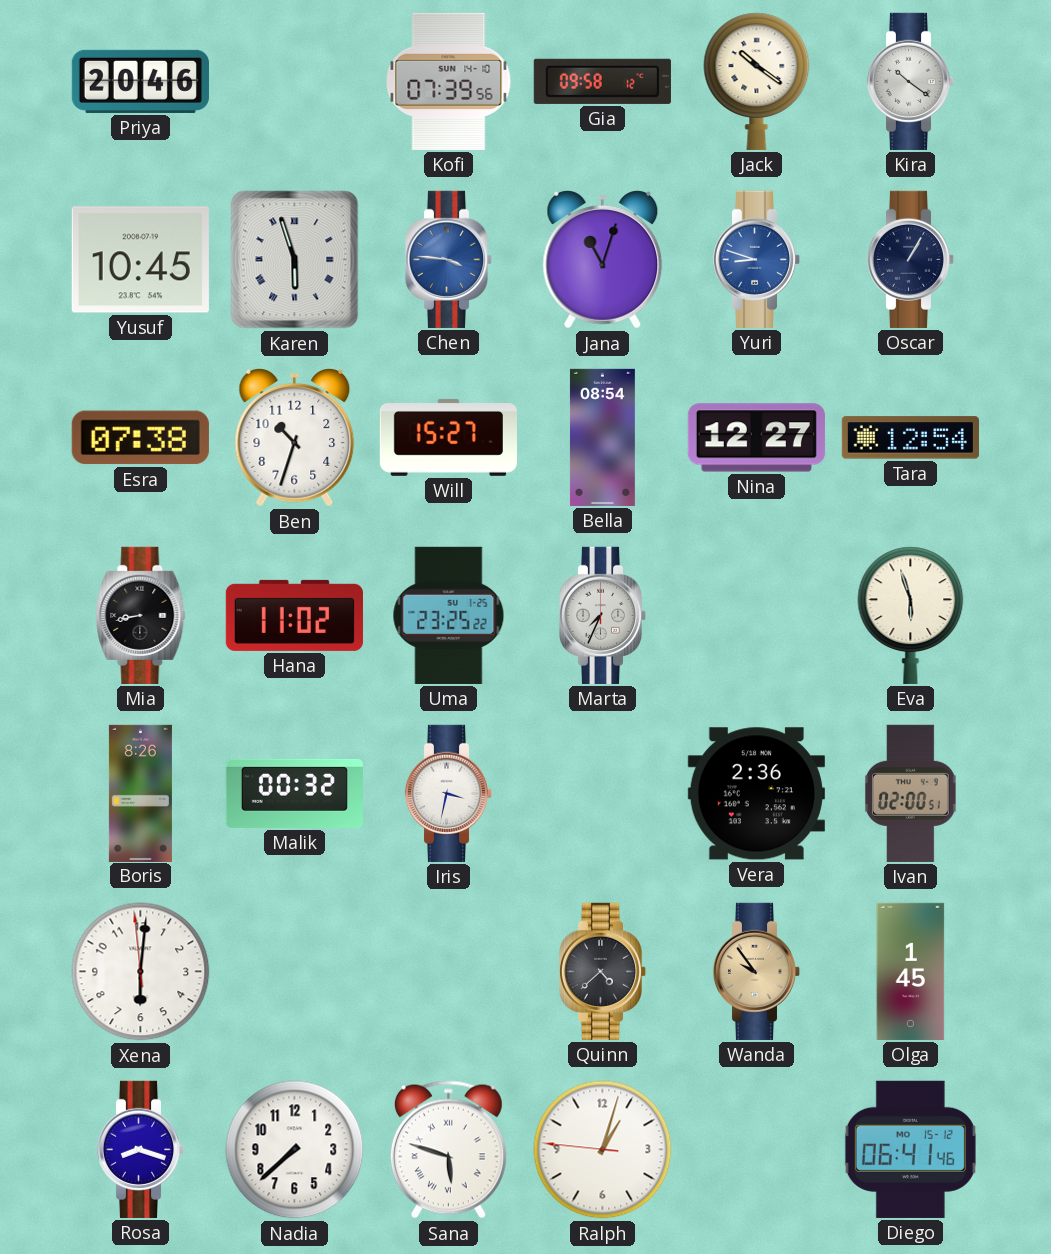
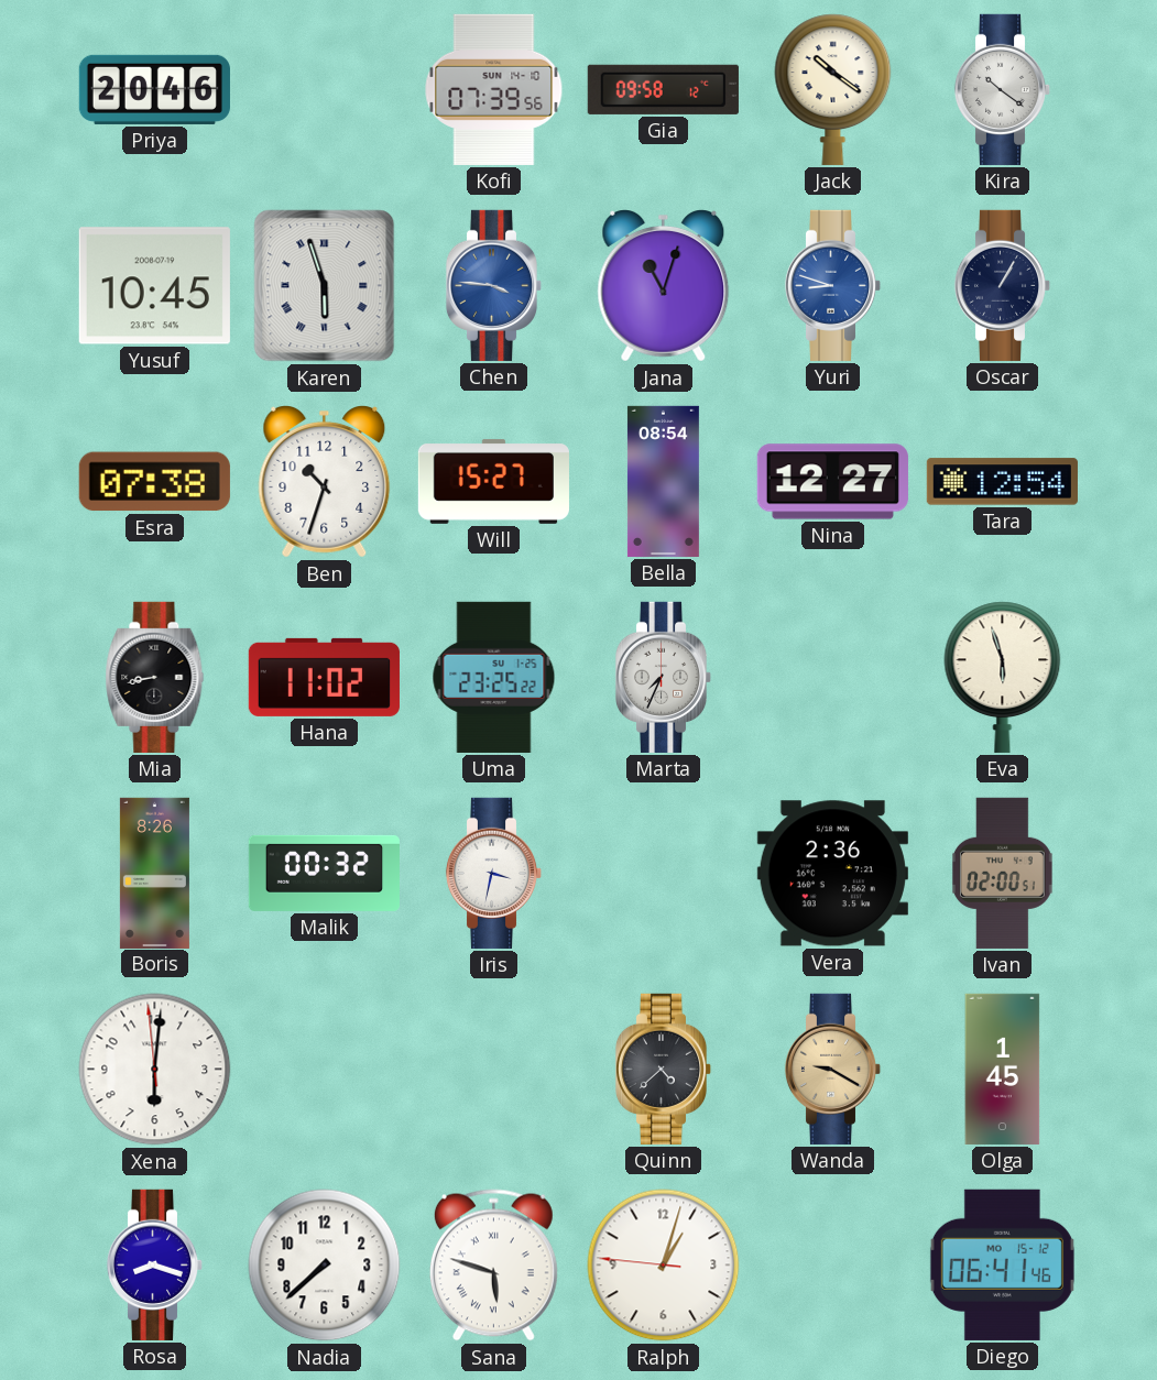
Wanda: 9:54 -> 9:20 (833, 1069)
